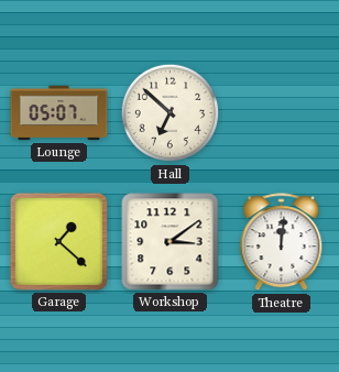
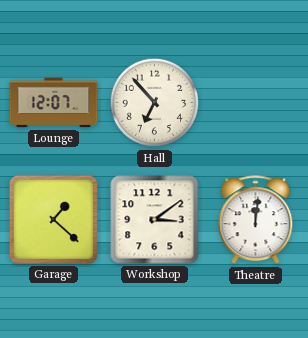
Lounge: 05:07 -> 12:07 (54, 103)
Hall: 6:52 -> 6:53 (155, 103)
